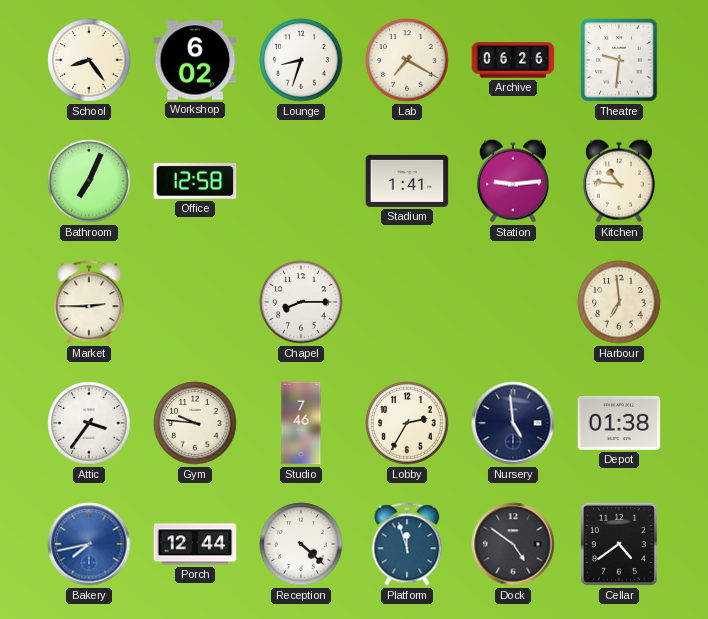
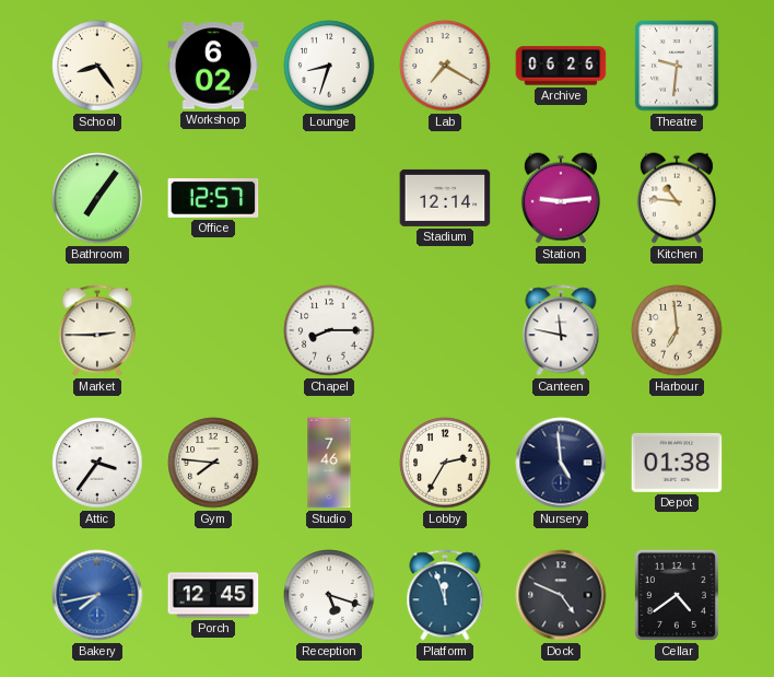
Bathroom: 7:04 -> 7:06 (97, 198)
Office: 12:58 -> 12:57 (213, 198)
Stadium: 1:41 -> 12:14 (445, 198)
Canteen: none -> 11:47 (561, 330)
Gym: 9:46 -> 7:46 (213, 463)
Porch: 12:44 -> 12:45 (213, 595)
Reception: 4:22 -> 5:18 (329, 595)
Dock: 4:51 -> 4:49 (561, 595)
